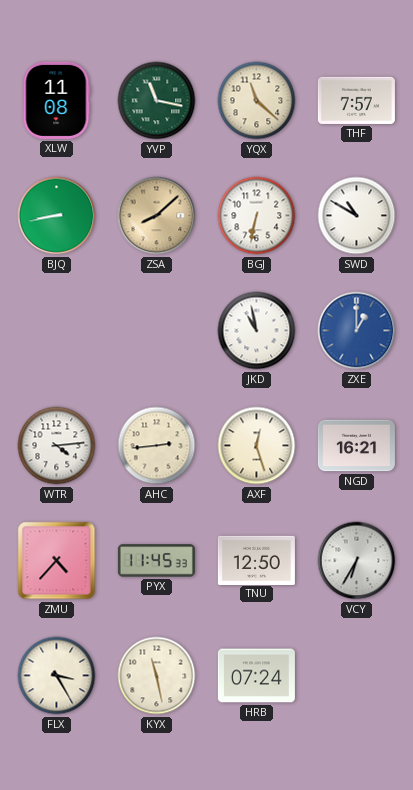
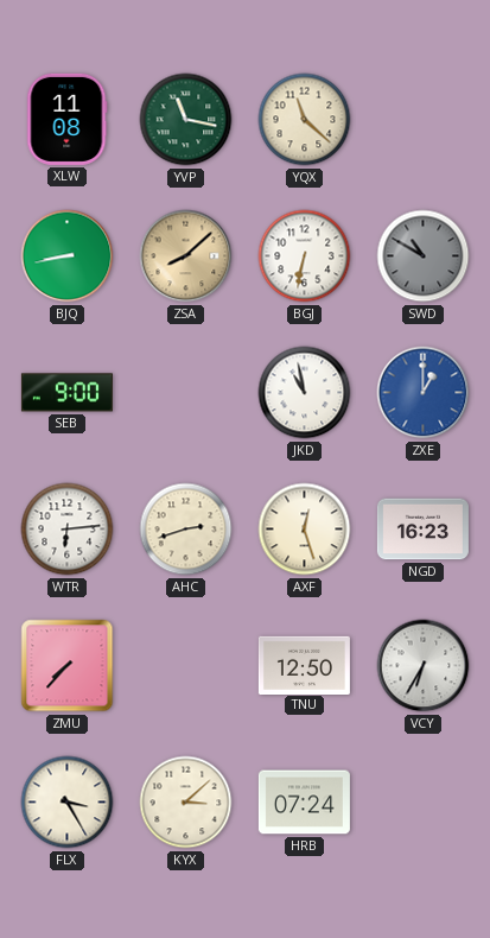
THF: 7:57 -> none (356, 100)
SWD dial: white -> grey (424, 256)
SEB: none -> 9:00 (66, 393)
WTR: 4:14 -> 6:14 (68, 530)
AHC: 2:44 -> 2:42 (186, 530)
NGD: 16:21 -> 16:23 (422, 530)
ZMU: 4:37 -> 7:37 (68, 666)
PYX: 11:45 -> none (156, 561)
KYX: 11:28 -> 3:08 (186, 803)
